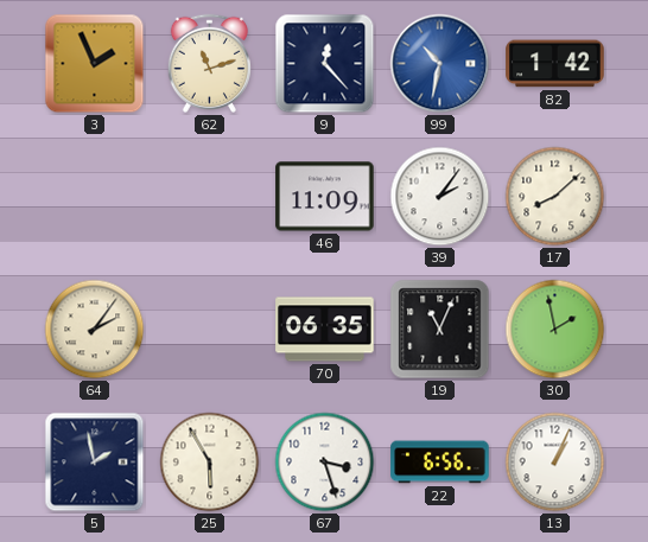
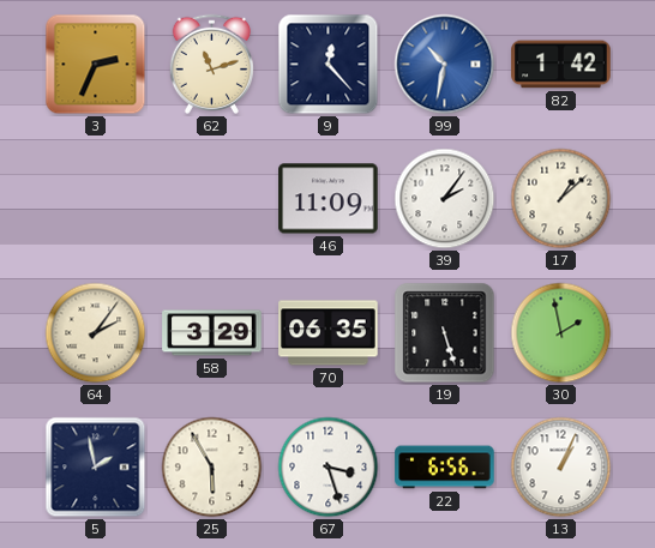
3: 1:56 -> 2:34 (96, 65)
17: 8:08 -> 1:08 (561, 199)
58: none -> 3:29 (212, 333)
19: 11:04 -> 5:27 (445, 333)
